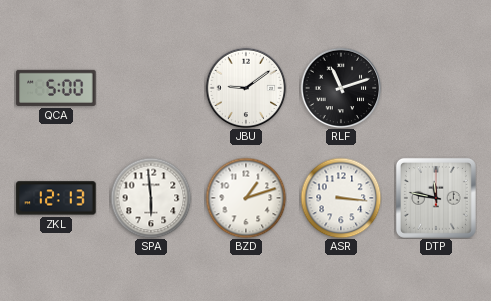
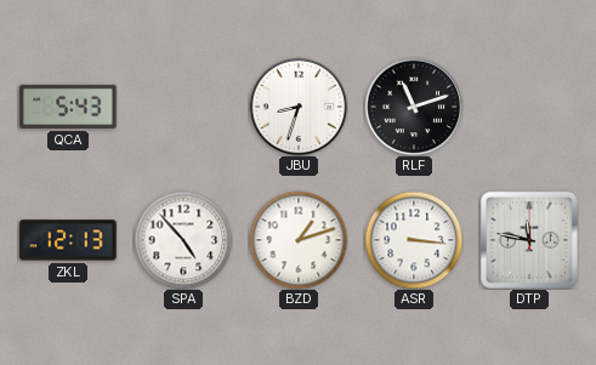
QCA: 5:00 -> 5:43 (68, 107)
JBU: 9:09 -> 8:33 (299, 107)
SPA: 5:59 -> 4:53 (183, 240)
